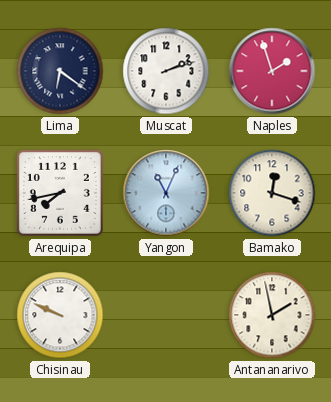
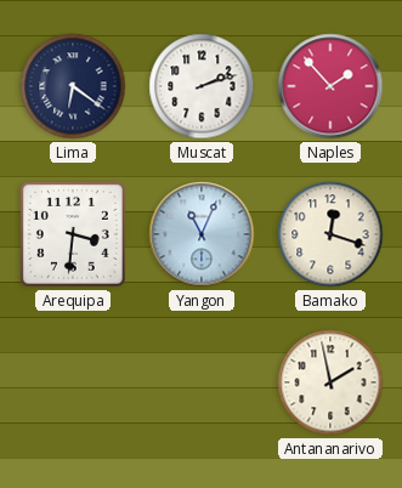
Naples: 1:57 -> 1:53 (330, 86)
Arequipa: 7:43 -> 3:31 (73, 234)
Chisinau: 9:49 -> none (60, 315)
